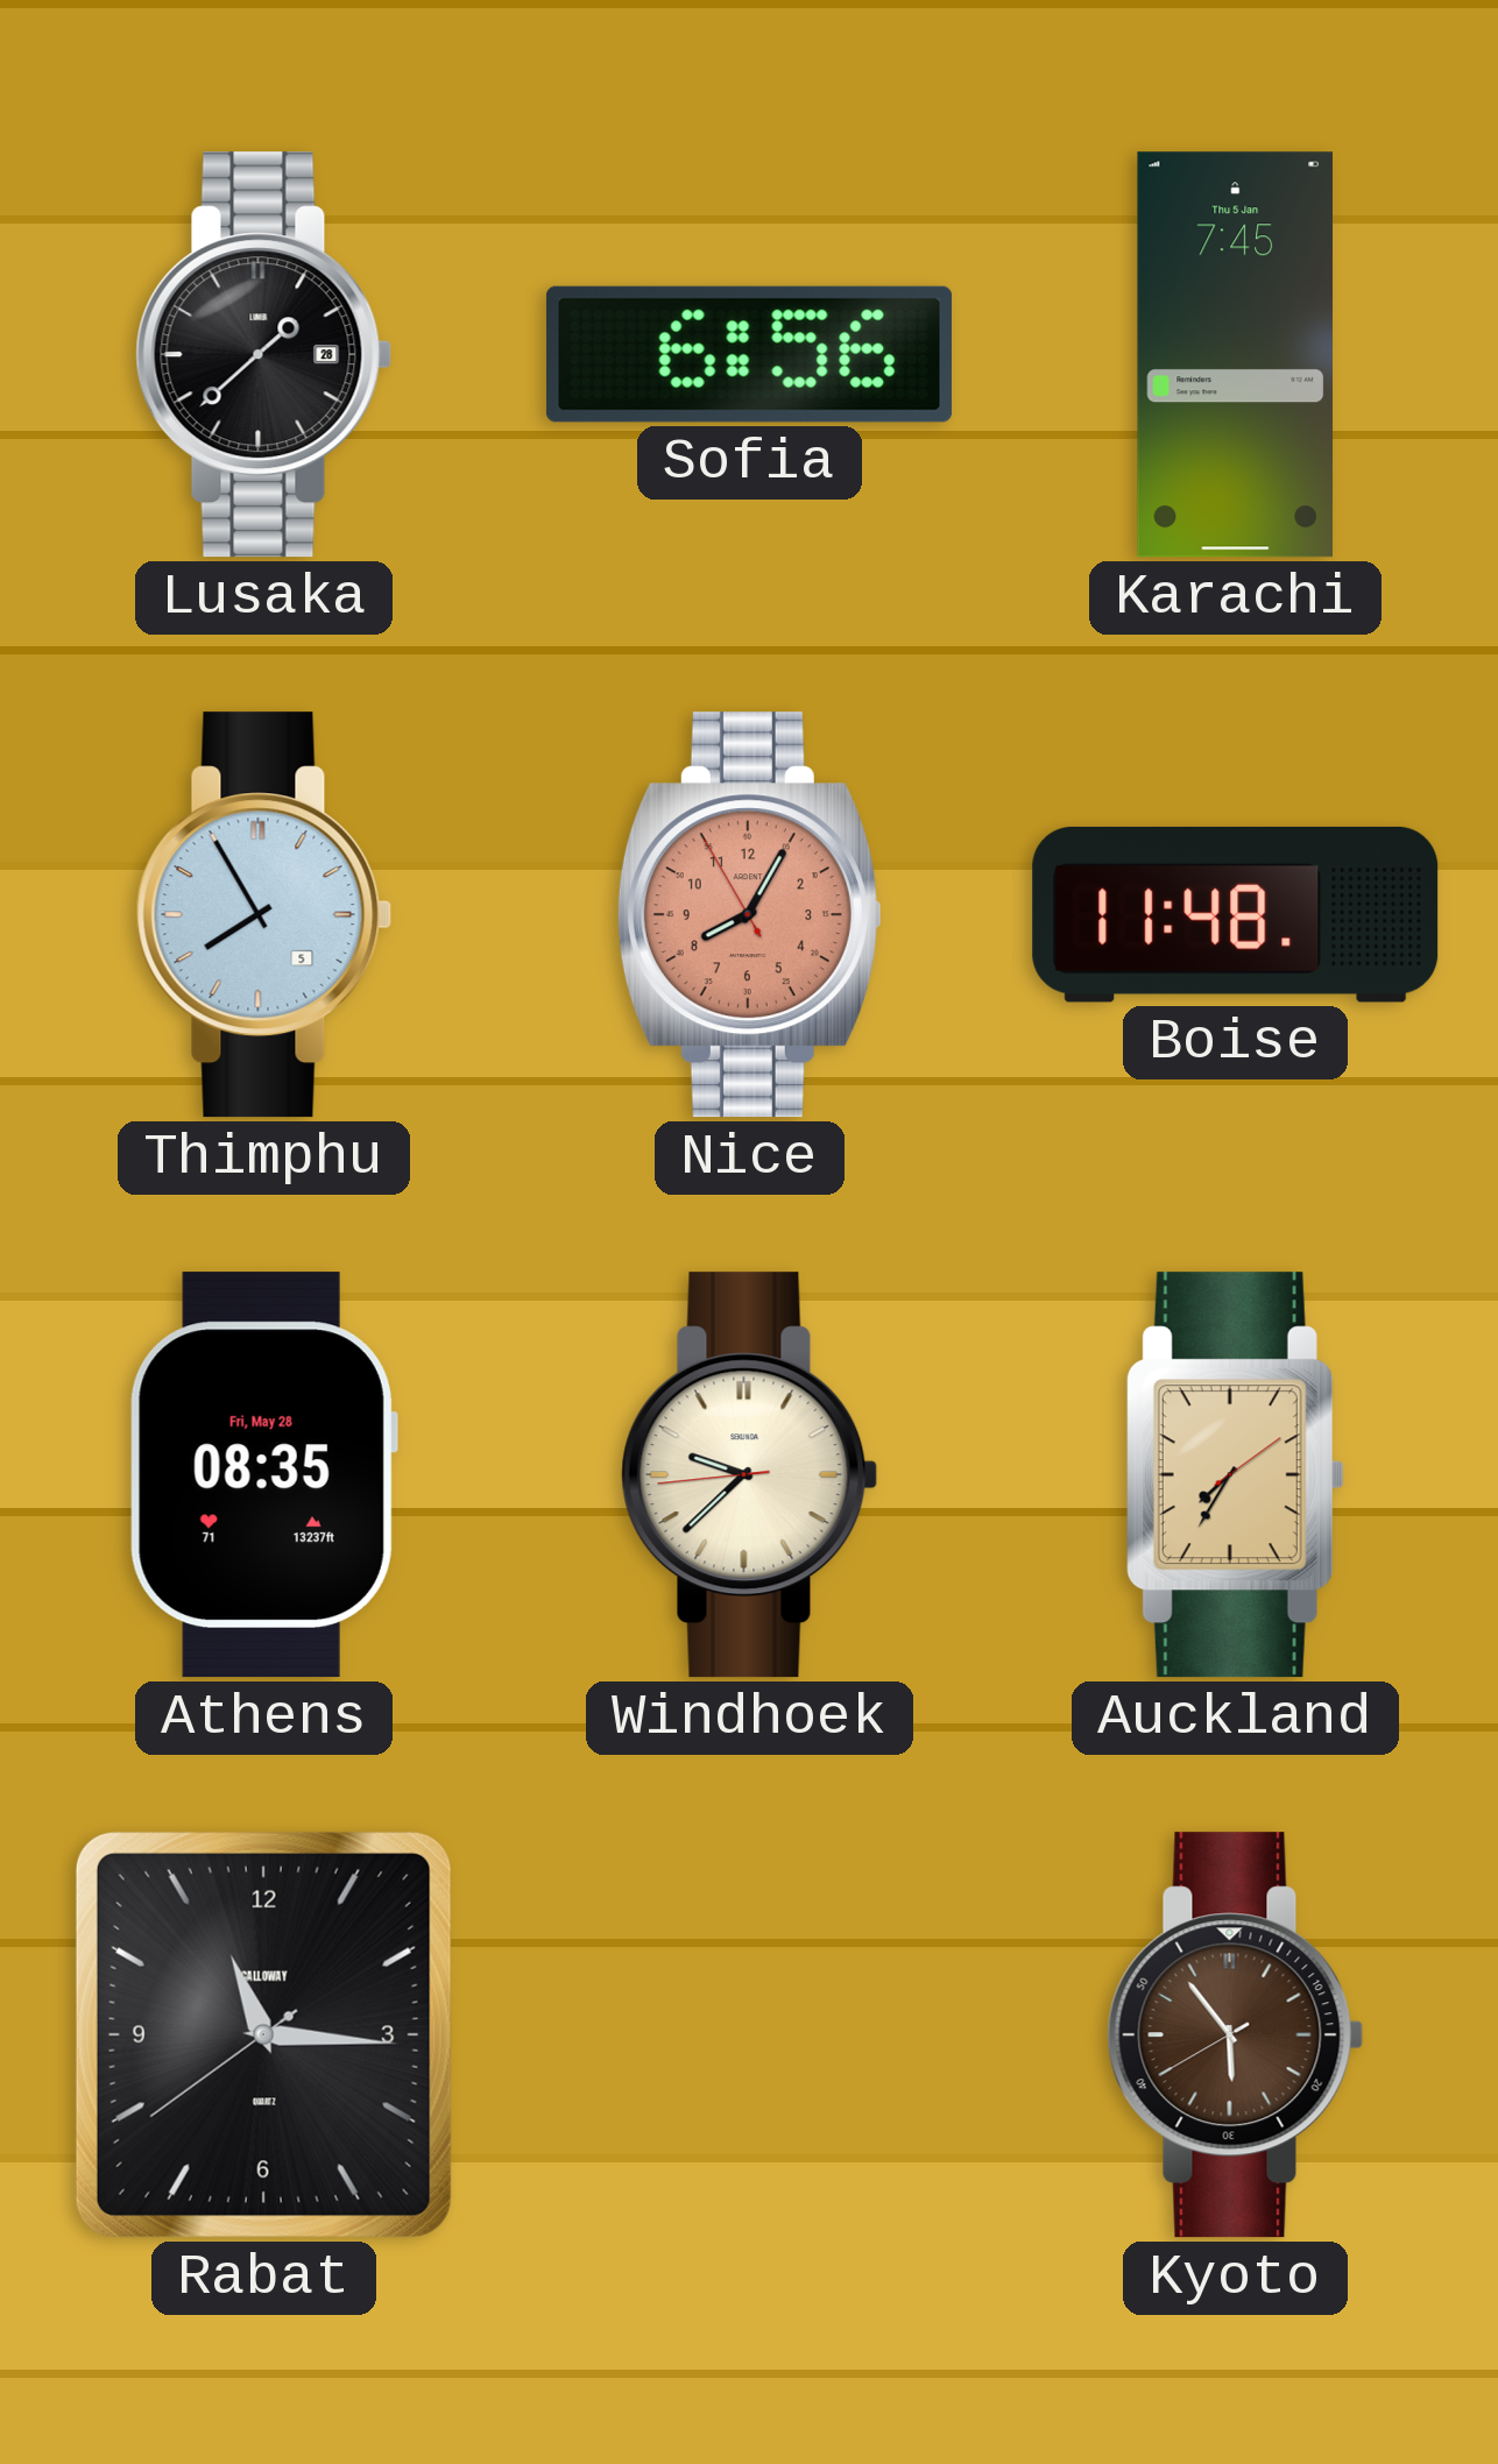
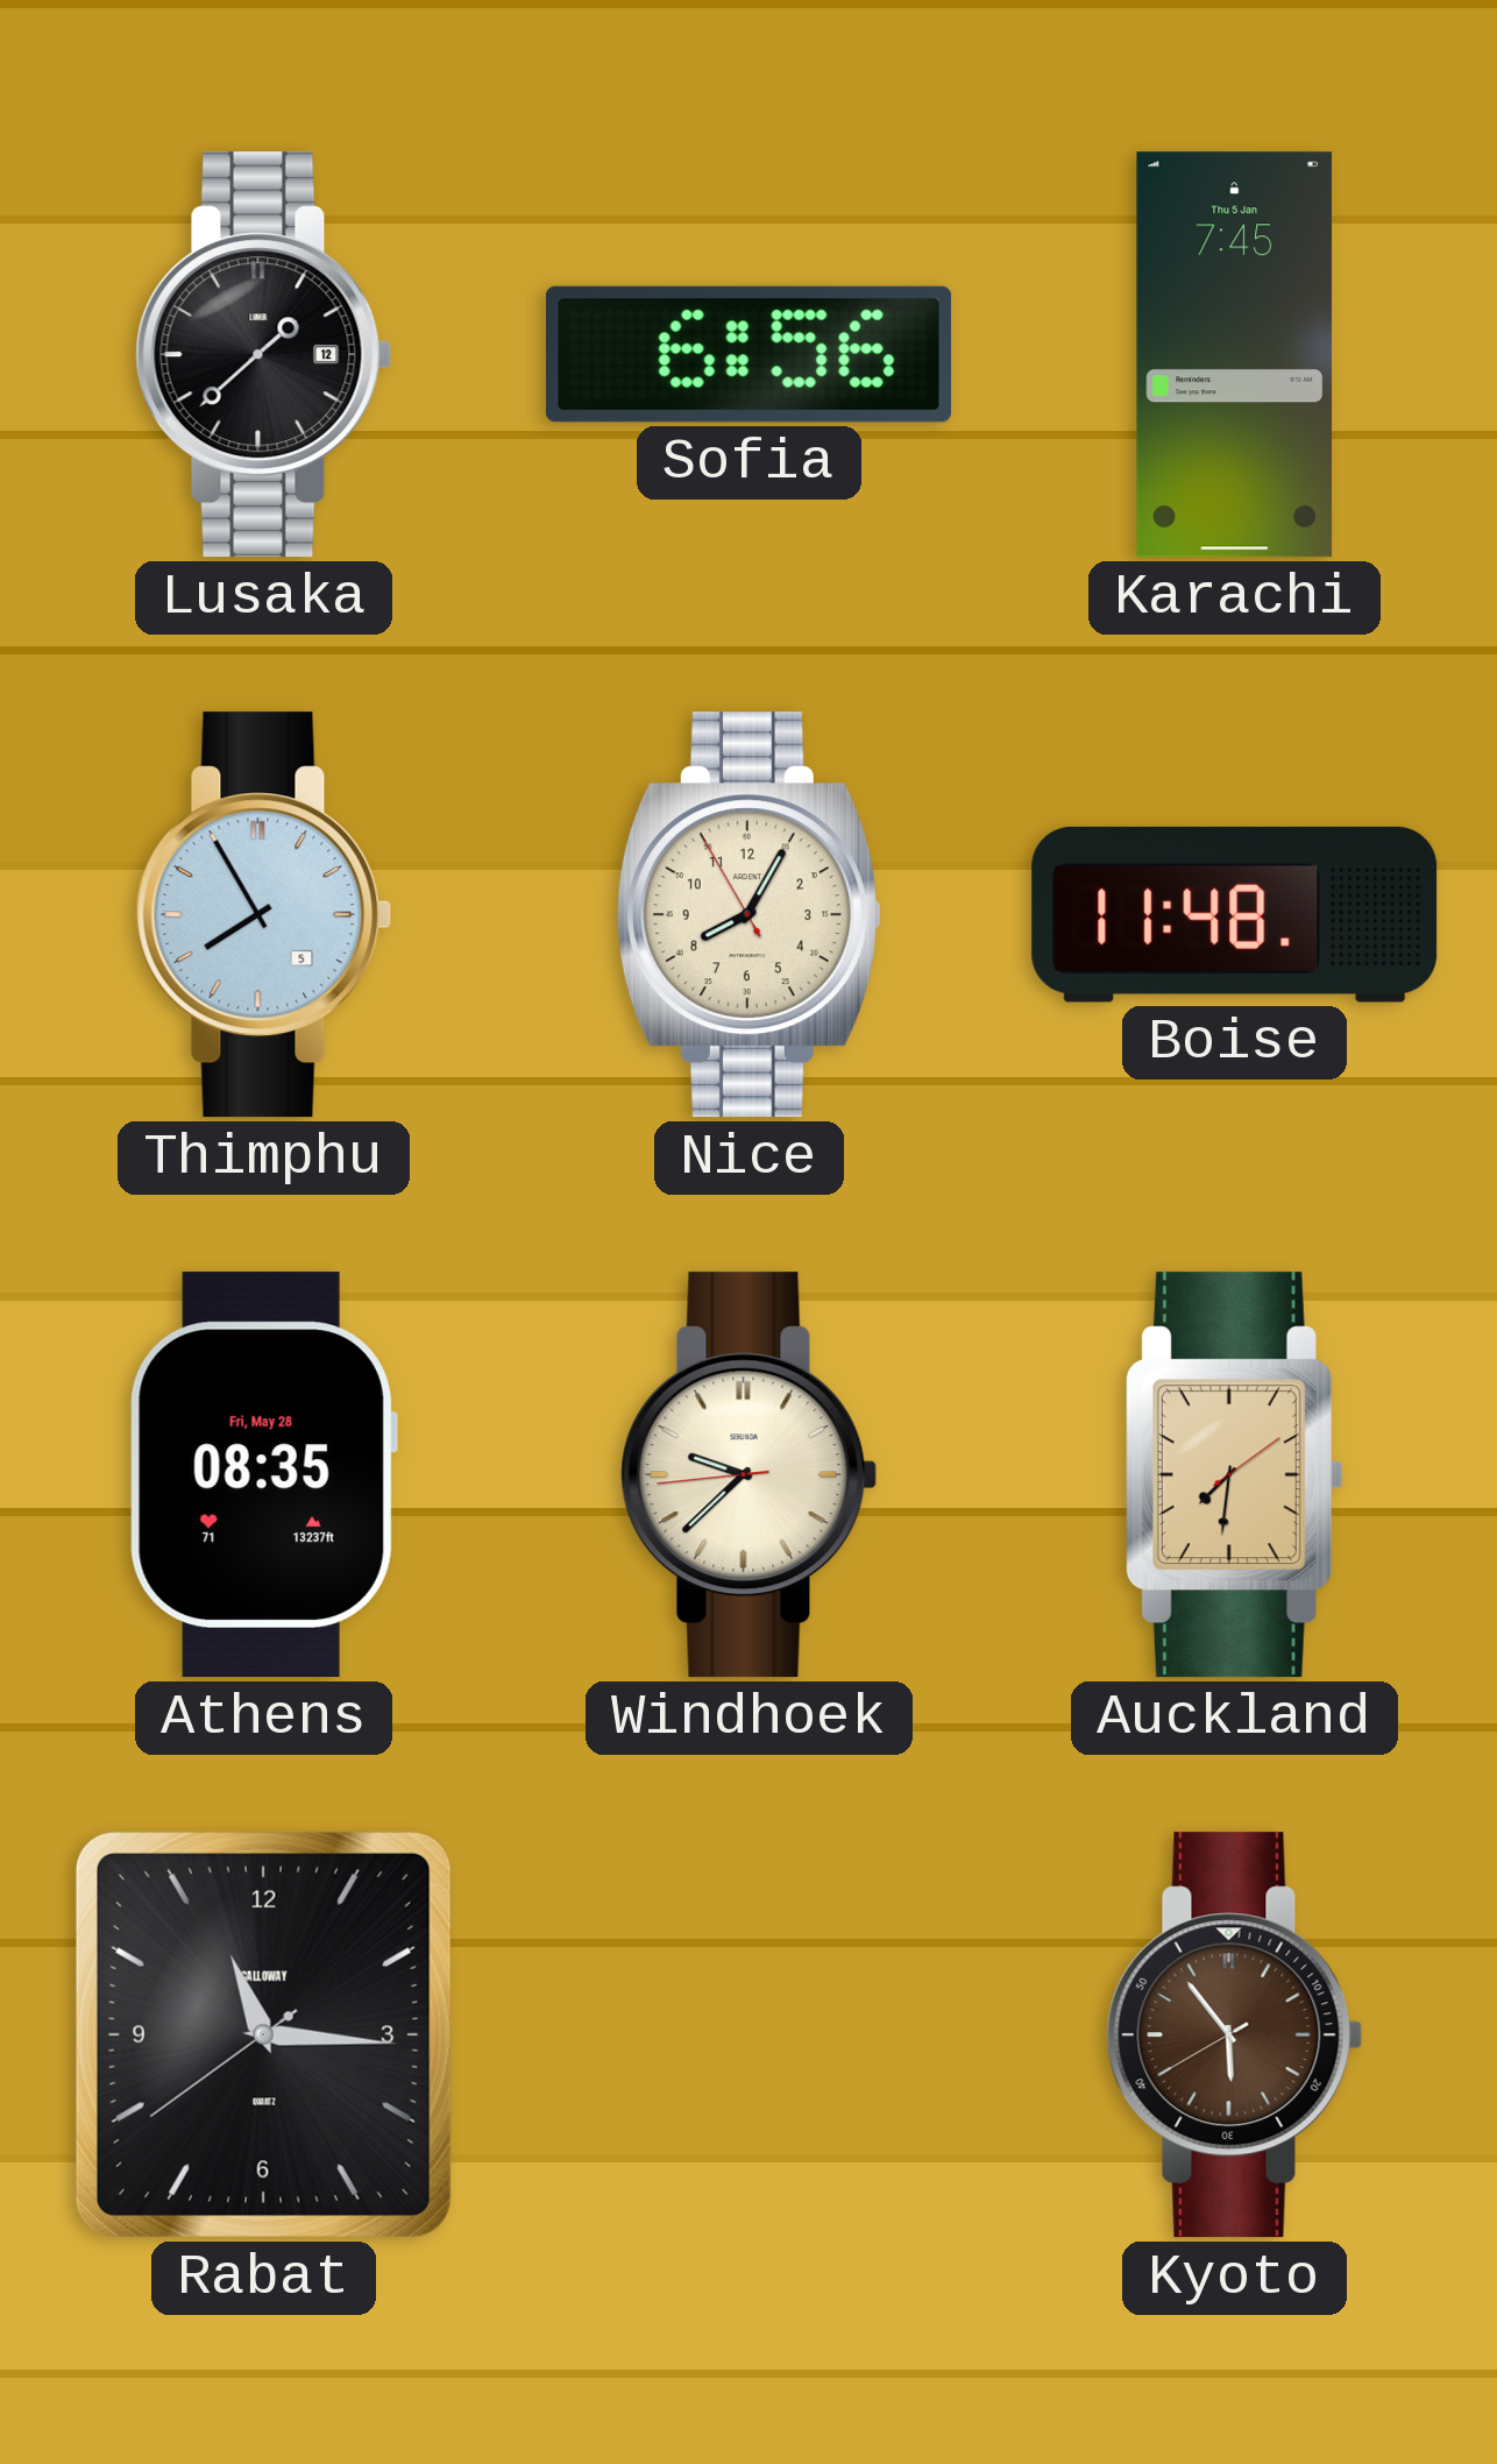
Lusaka date: 28 -> 12 (264, 355)
Nice dial: salmon -> cream (748, 915)
Auckland: 7:35 -> 7:31 (1234, 1475)
